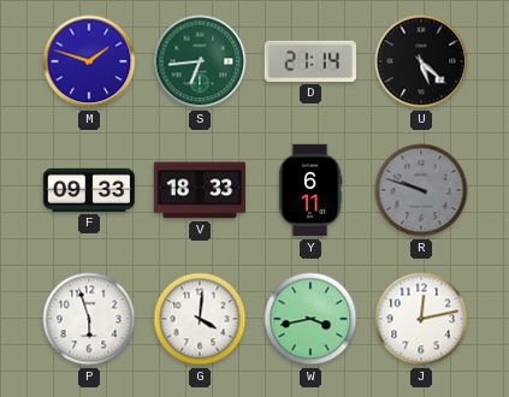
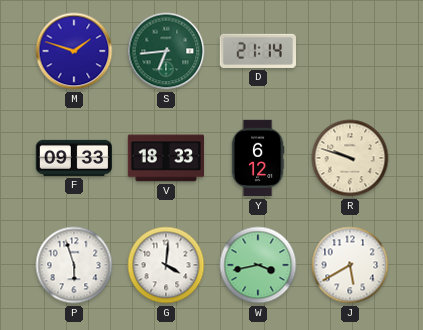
U: 5:22 -> none (421, 61)
Y: 6:11 -> 6:12 (258, 158)
R dial: grey -> cream (350, 158)
J: 12:13 -> 5:40 (350, 265)
